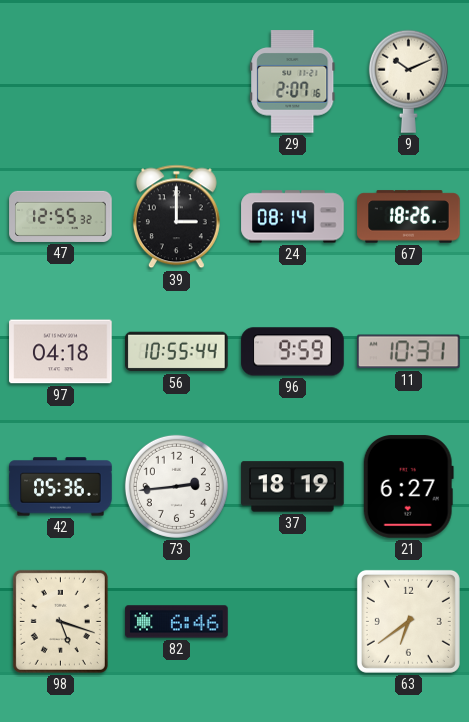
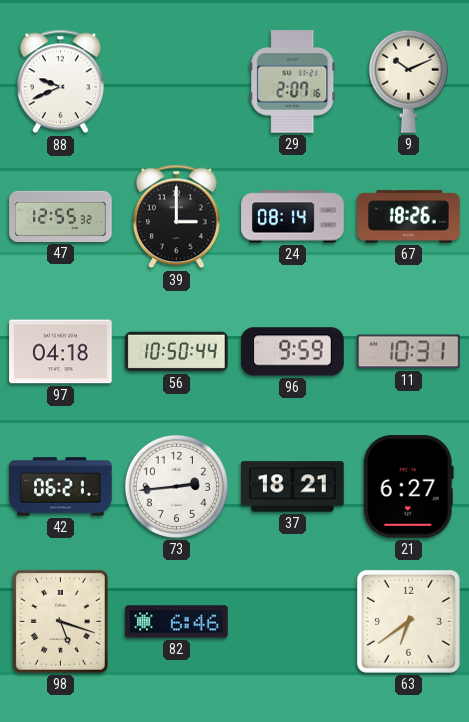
88: none -> 9:41 (60, 82)
56: 10:55 -> 10:50 (177, 352)
42: 05:36 -> 06:21 (61, 487)
37: 18:19 -> 18:21 (293, 487)
